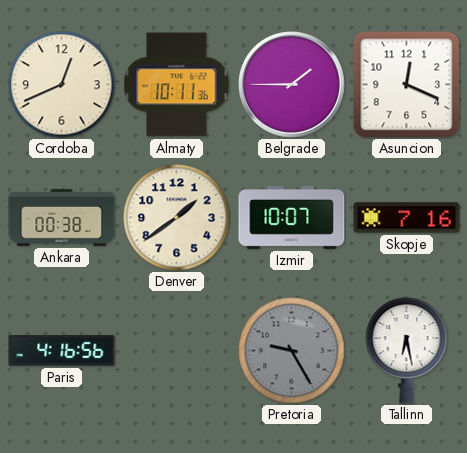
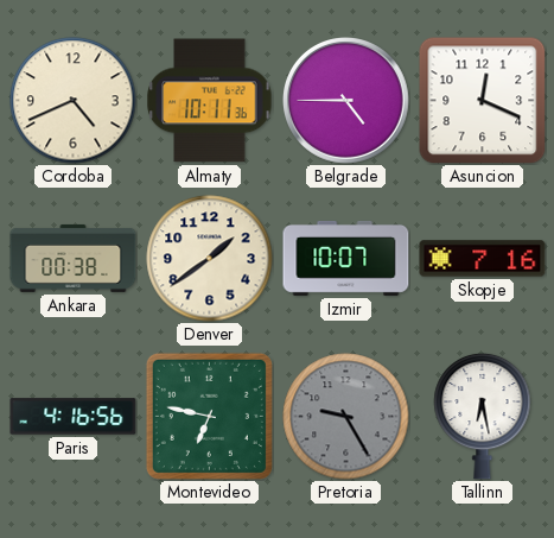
Cordoba: 12:41 -> 4:41 (74, 101)
Belgrade: 1:45 -> 4:45 (346, 101)
Montevideo: none -> 6:47 (209, 416)
